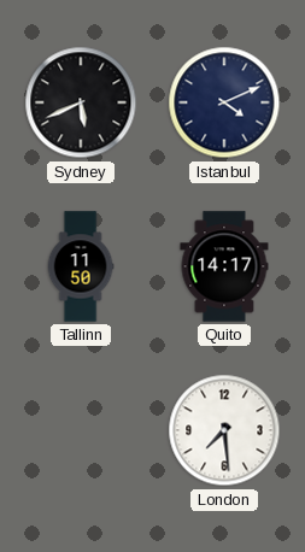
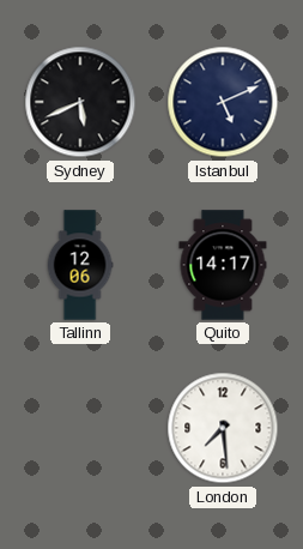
Istanbul: 4:11 -> 5:11 (223, 102)
Tallinn: 11:50 -> 12:06 (80, 265)
